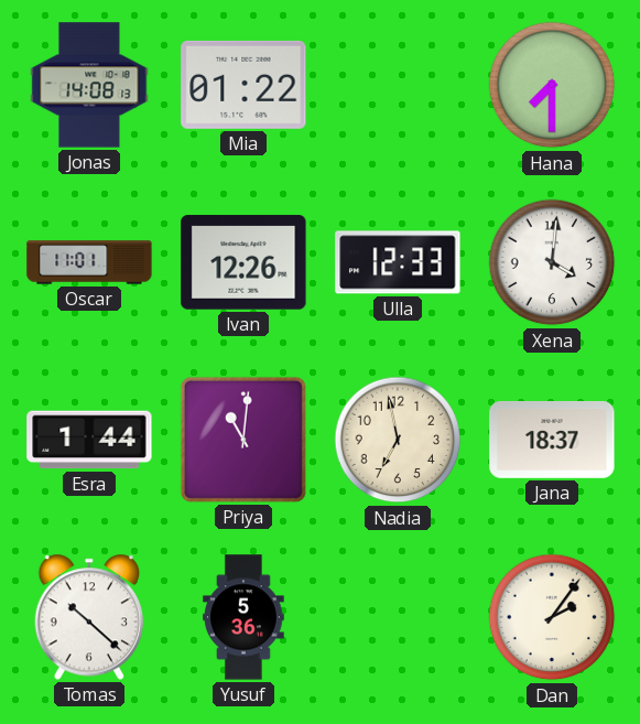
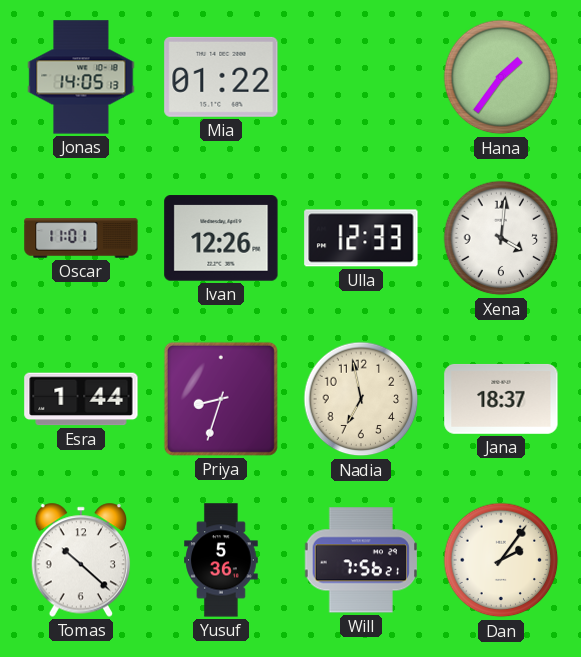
Jonas: 14:08 -> 14:05 (81, 77)
Hana: 7:30 -> 1:36 (501, 77)
Priya: 11:01 -> 8:33 (221, 399)
Will: none -> 7:56 (360, 560)
